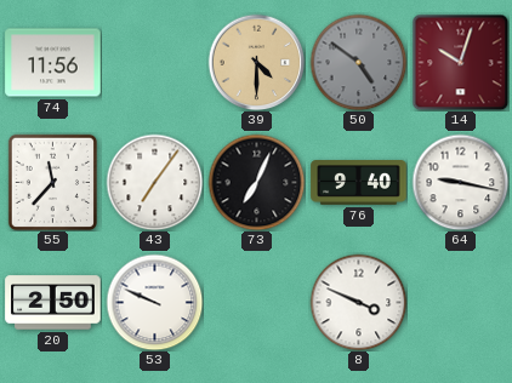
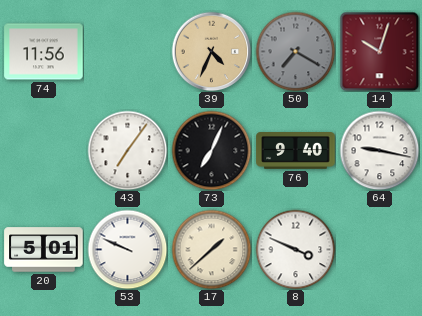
39: 4:30 -> 4:34 (211, 51)
50: 4:51 -> 7:20 (295, 51)
55: 11:37 -> none (52, 182)
20: 2:50 -> 5:01 (44, 250)
17: none -> 1:38 (211, 249)
